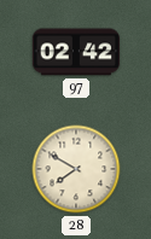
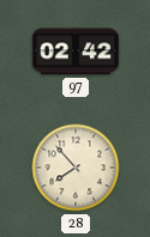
28: 7:50 -> 7:53 (76, 168)
